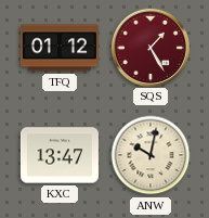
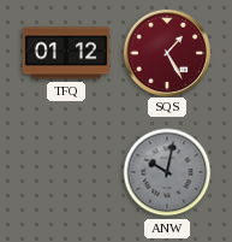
KXC: 13:47 -> none (60, 155)
ANW dial: cream -> grey (167, 172)
